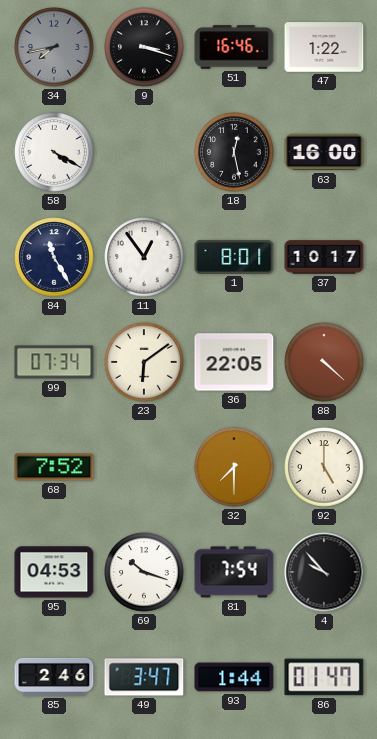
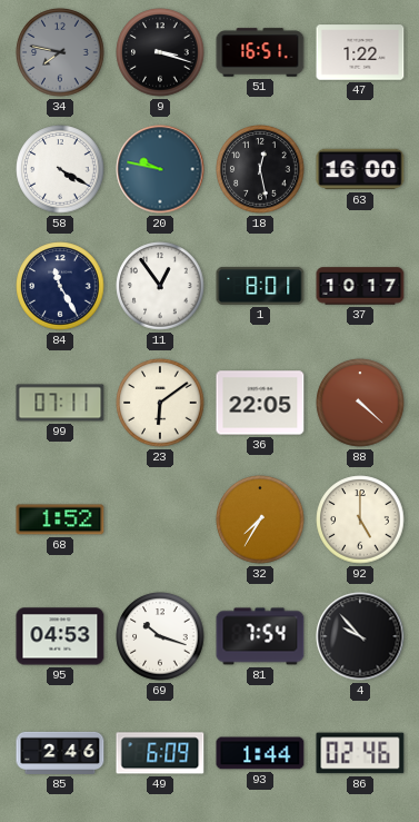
34: 7:43 -> 7:47 (60, 52)
51: 16:46 -> 16:51 (260, 52)
20: none -> 9:47 (160, 169)
99: 07:34 -> 07:11 (60, 403)
68: 7:52 -> 1:52 (60, 519)
32: 7:30 -> 7:35 (260, 519)
49: 3:47 -> 6:09 (160, 753)
86: 01:47 -> 02:46 (360, 753)
